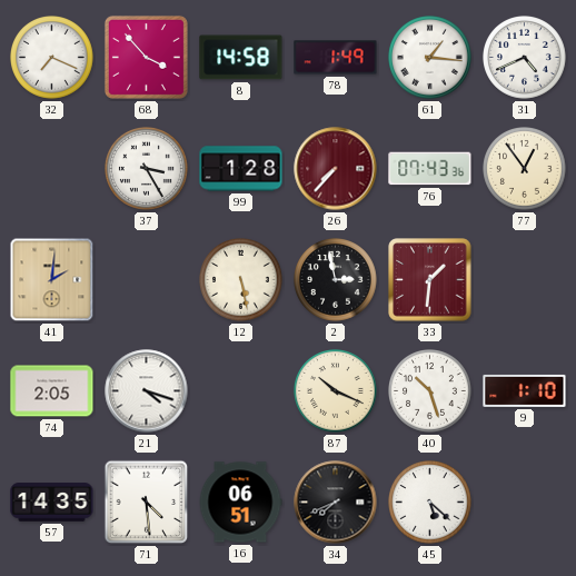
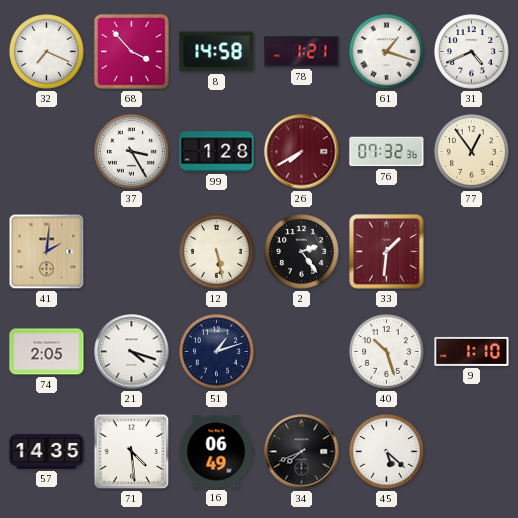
78: 1:49 -> 1:21 (302, 52)
61: 1:16 -> 1:18 (387, 52)
26: 7:37 -> 7:40 (302, 152)
76: 07:43 -> 07:32 (387, 152)
2: 2:58 -> 2:24 (302, 252)
51: none -> 1:12 (217, 352)
87: 10:19 -> none (336, 391)
16: 06:51 -> 06:49 (216, 452)
